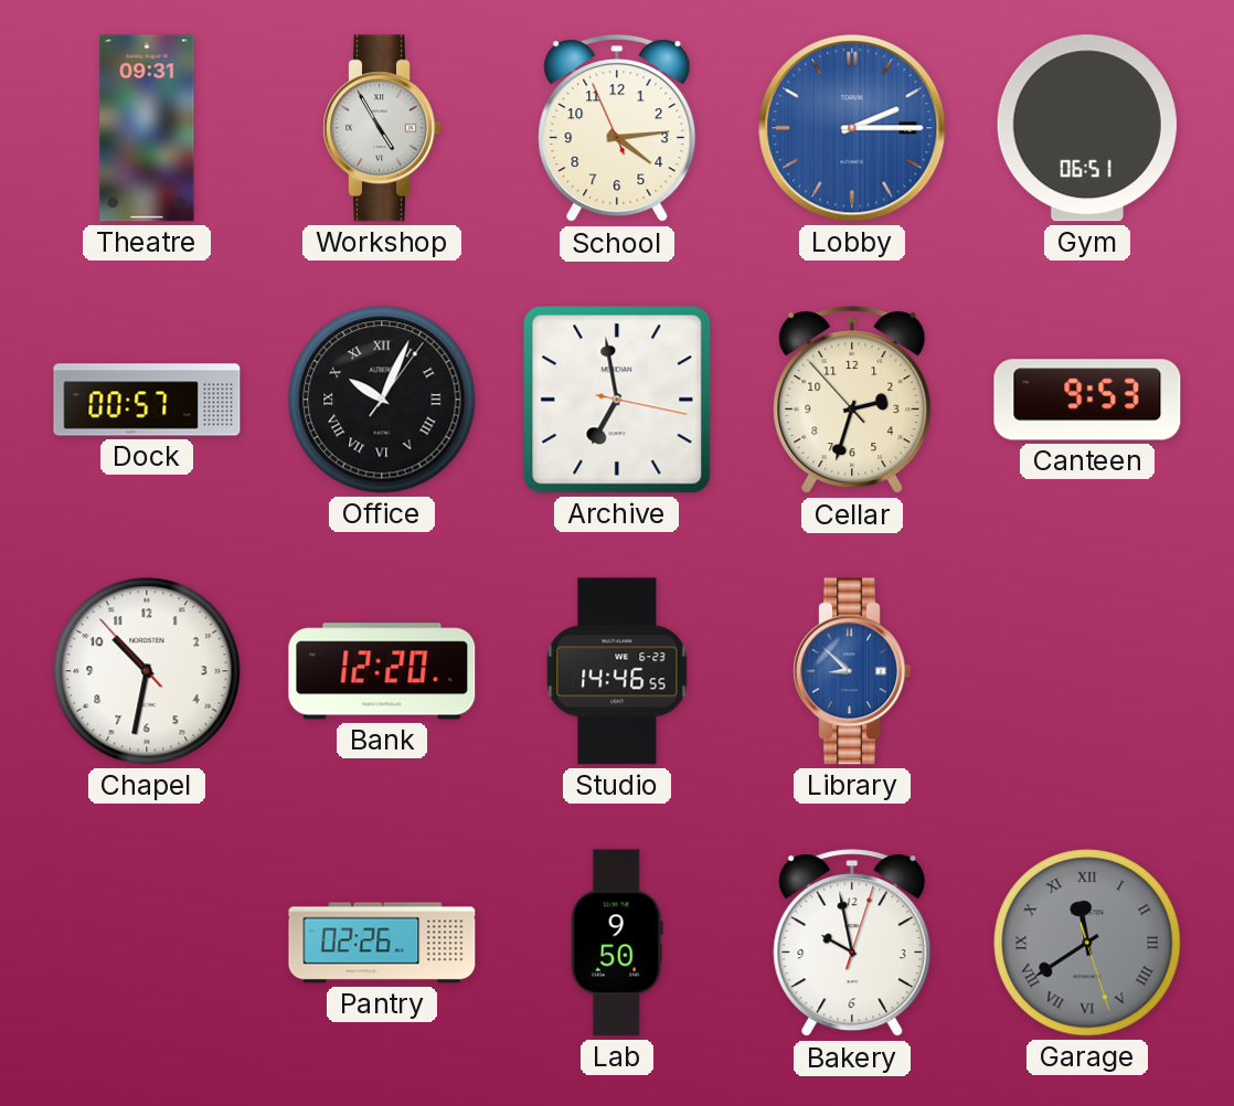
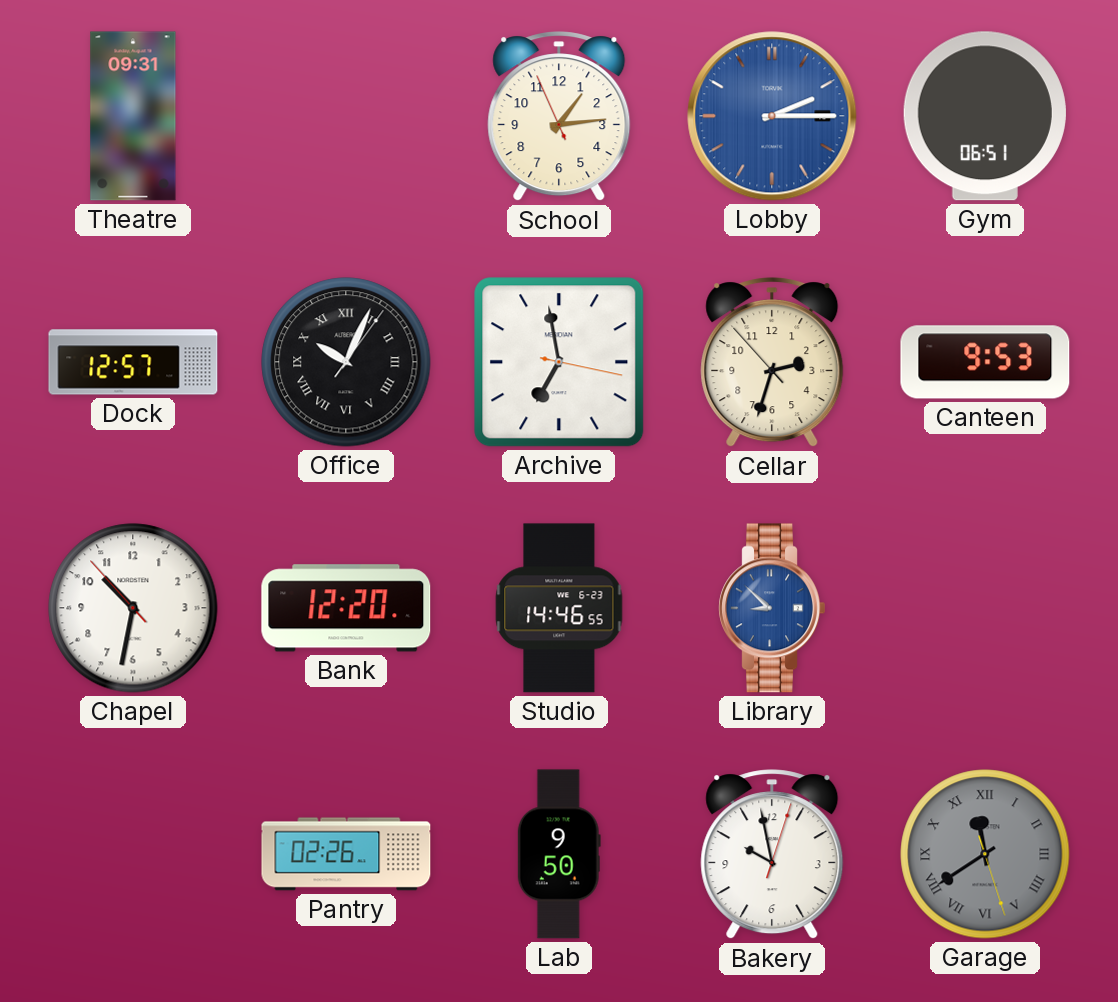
Workshop: 4:55 -> none (382, 128)
School: 4:13 -> 1:13 (559, 117)
Dock: 00:57 -> 12:57 (133, 362)
